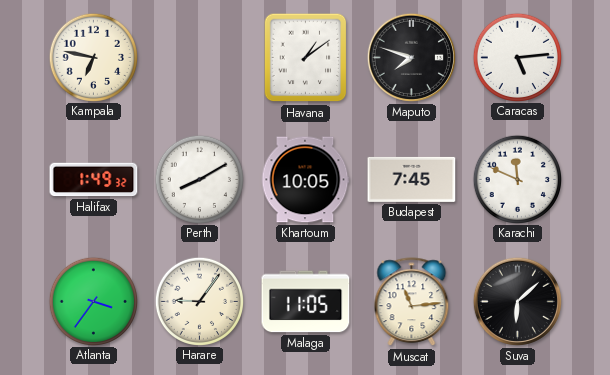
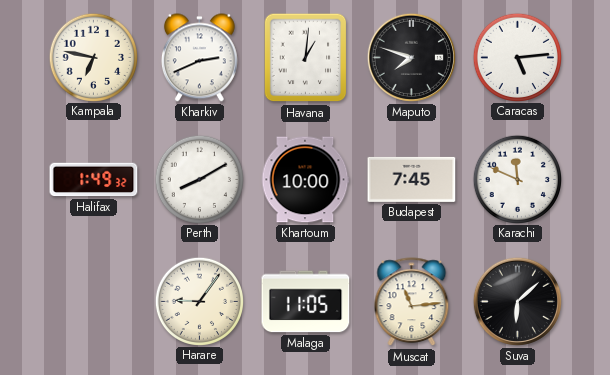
Kharkiv: none -> 2:41 (199, 58)
Havana: 1:09 -> 1:01 (306, 58)
Khartoum: 10:05 -> 10:00 (305, 180)
Atlanta: 3:36 -> none (93, 301)
